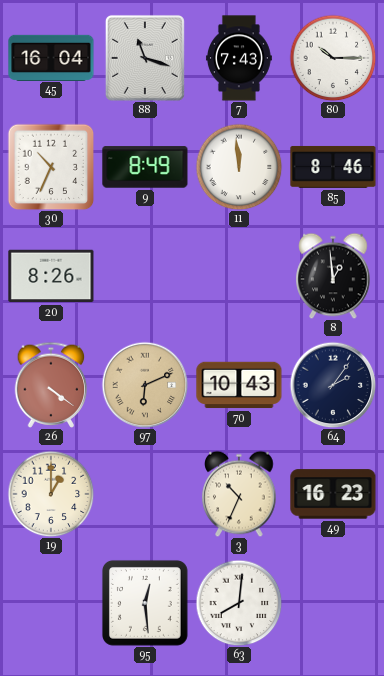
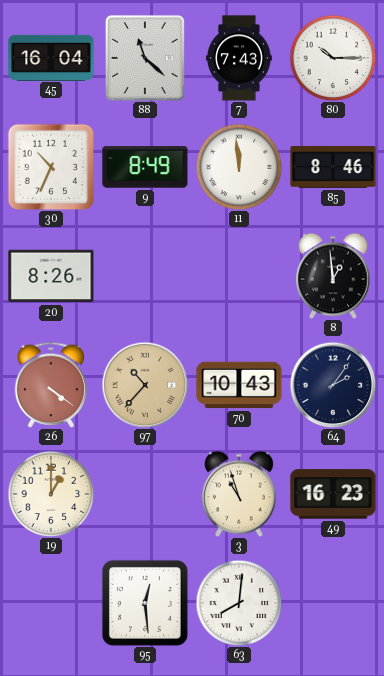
88: 11:18 -> 11:22 (145, 58)
97: 6:11 -> 10:37 (145, 385)
3: 10:34 -> 10:57 (239, 494)
